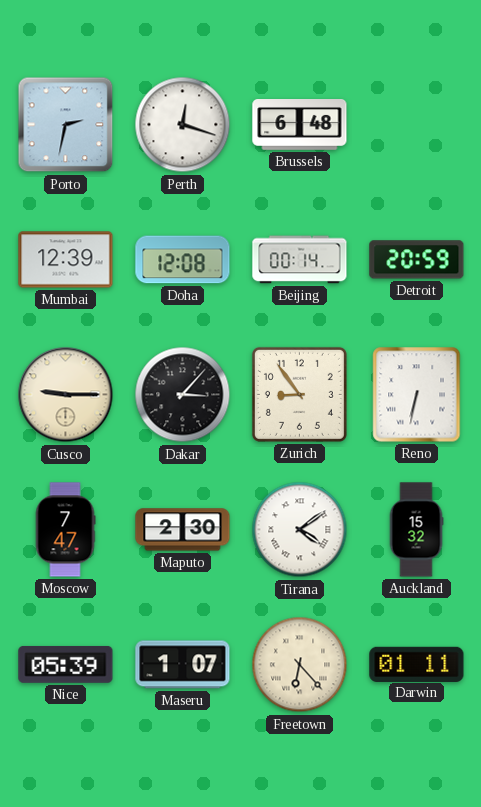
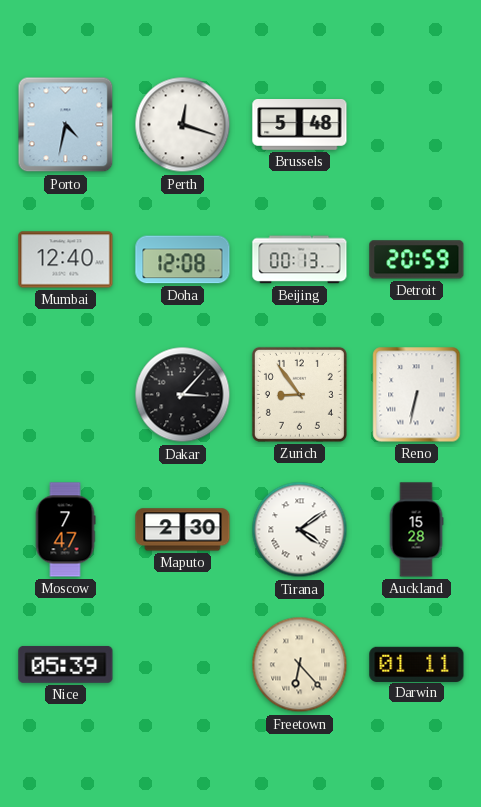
Porto: 2:32 -> 4:32 (66, 125)
Brussels: 6:48 -> 5:48 (300, 125)
Mumbai: 12:39 -> 12:40 (66, 260)
Beijing: 00:14 -> 00:13 (300, 260)
Cusco: 9:15 -> none (66, 395)
Auckland: 15:32 -> 15:28 (416, 530)
Maseru: 1:07 -> none (183, 665)
